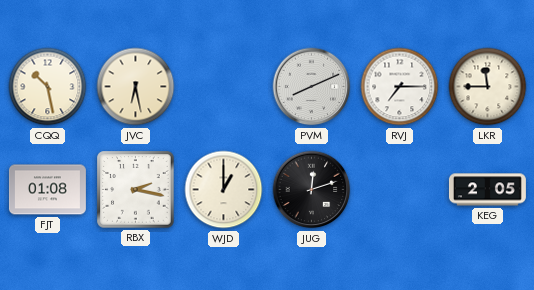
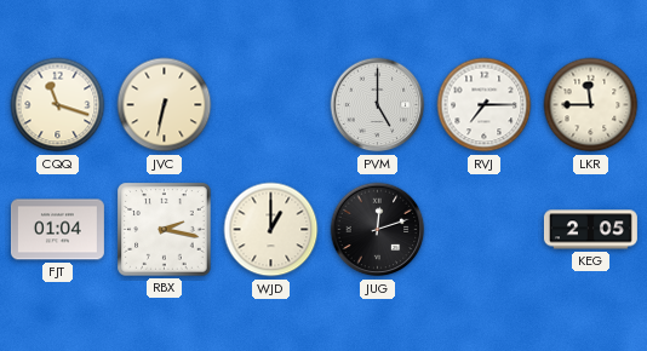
CQQ: 10:28 -> 11:18 (58, 105)
JVC: 6:28 -> 6:32 (165, 105)
PVM: 8:11 -> 5:00 (378, 105)
FJT: 01:08 -> 01:04 (57, 230)
